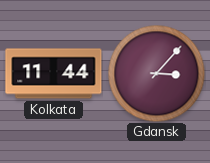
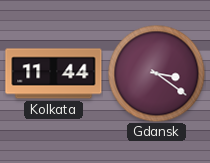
Gdansk: 3:07 -> 3:21 (156, 73)
